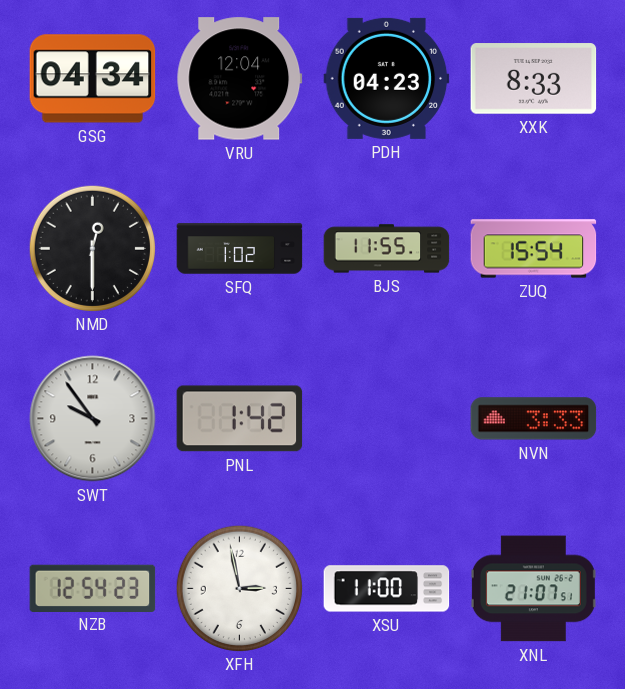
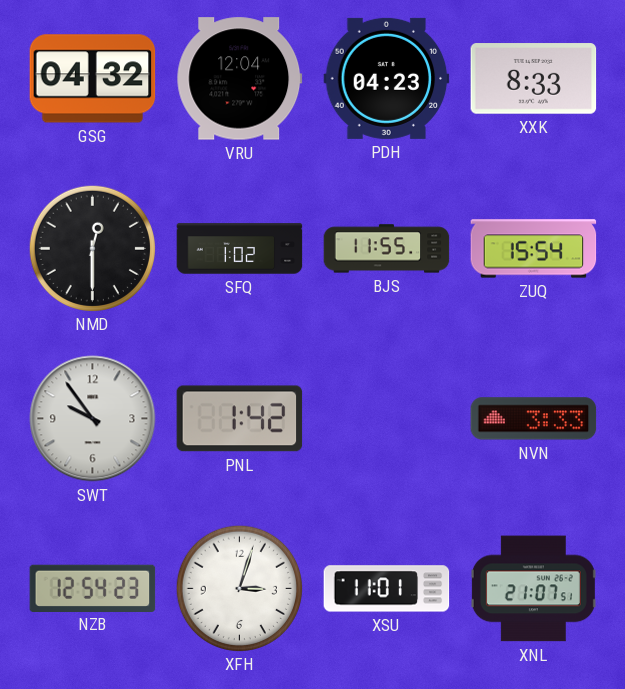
GSG: 04:34 -> 04:32 (93, 79)
XFH: 2:58 -> 3:03 (239, 588)
XSU: 11:00 -> 11:01 (387, 589)
